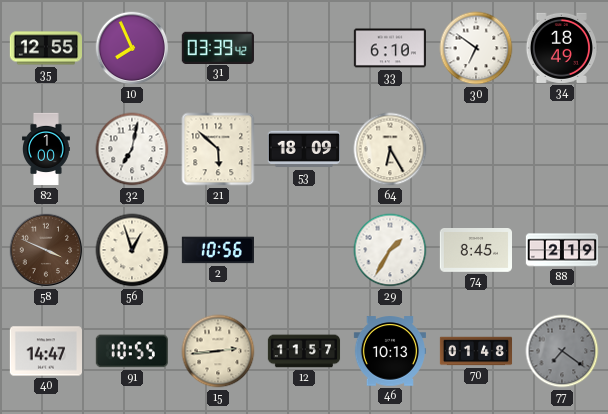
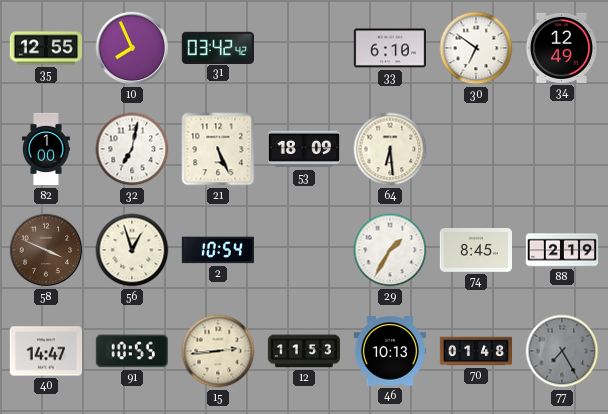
31: 03:39 -> 03:42 (218, 47)
34: 18:49 -> 12:49 (561, 48)
21: 5:52 -> 5:26 (218, 149)
64: 6:25 -> 6:29 (390, 149)
2: 10:56 -> 10:54 (217, 250)
12: 11:57 -> 11:53 (304, 351)
77: 7:21 -> 7:25 (562, 351)
